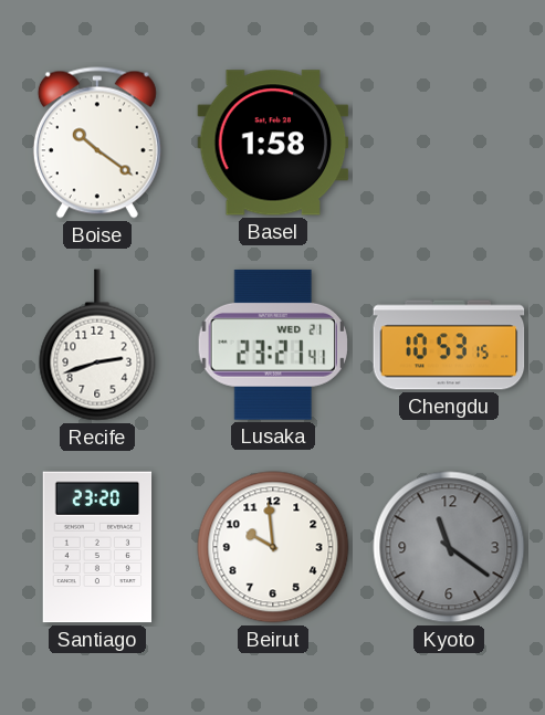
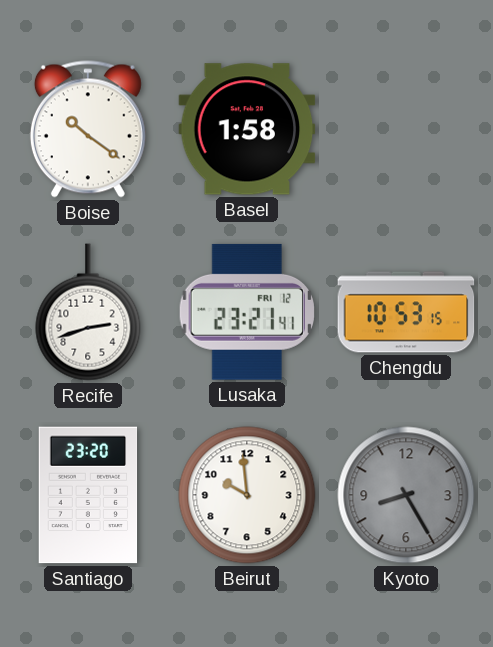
Lusaka date: WED 21 -> FRI 12 (247, 312)
Kyoto: 11:21 -> 8:25 (406, 495)
